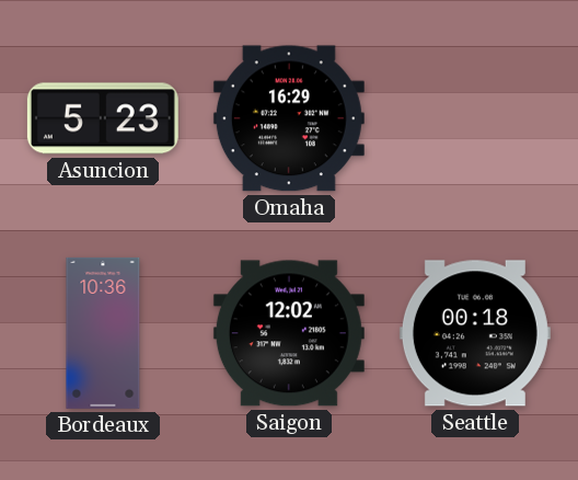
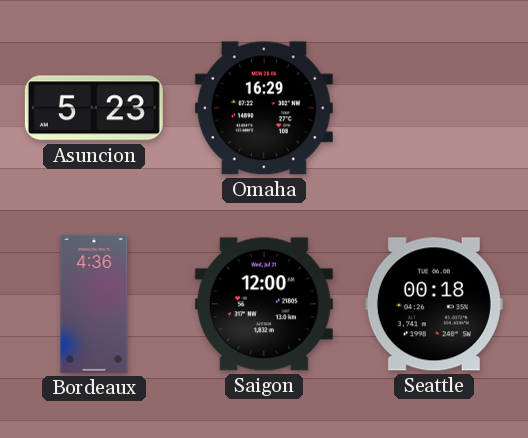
Bordeaux: 10:36 -> 4:36 (94, 304)
Saigon: 12:02 -> 12:00 (264, 304)
